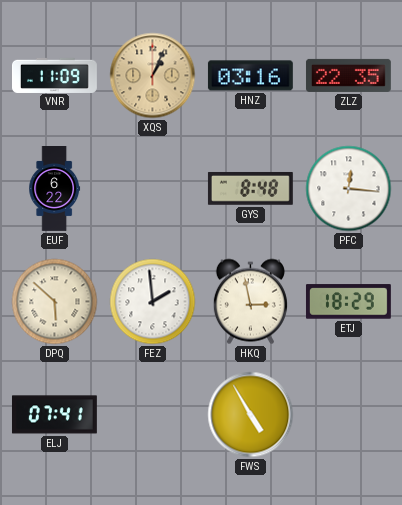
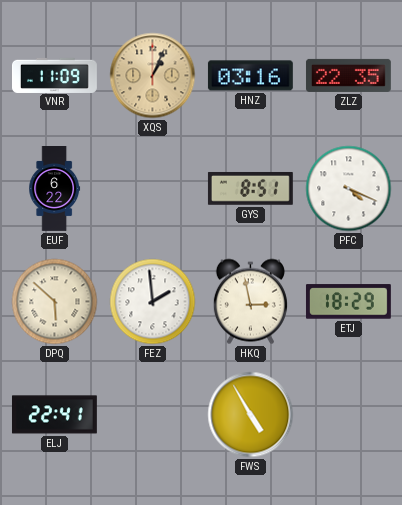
GYS: 8:48 -> 8:51 (250, 189)
PFC: 12:16 -> 4:19 (349, 189)
ELJ: 07:41 -> 22:41 (54, 415)
